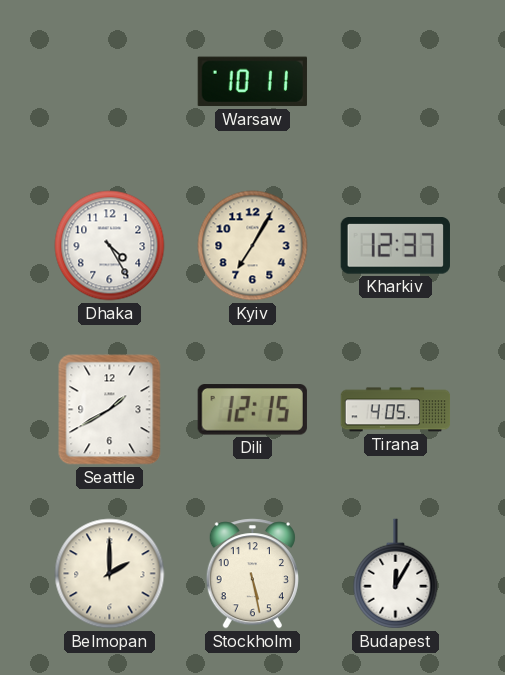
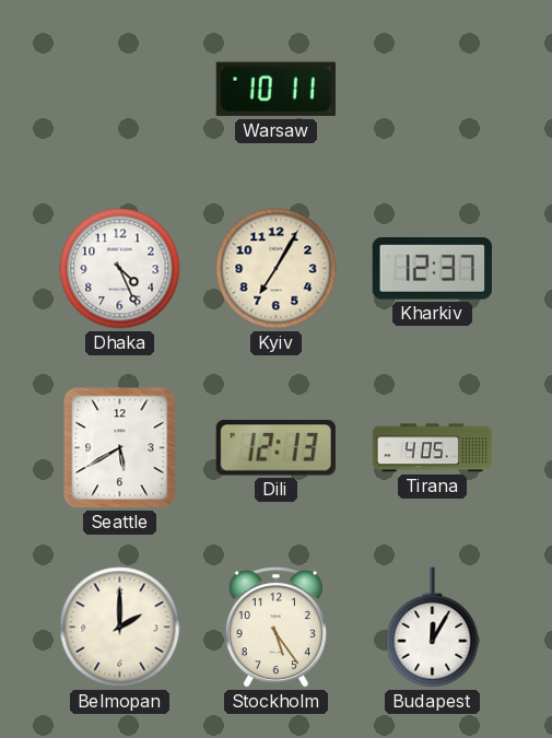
Dhaka: 4:25 -> 4:26 (120, 269)
Seattle: 1:40 -> 5:40 (120, 448)
Dili: 12:15 -> 12:13 (275, 448)
Stockholm: 5:28 -> 5:24 (275, 628)
